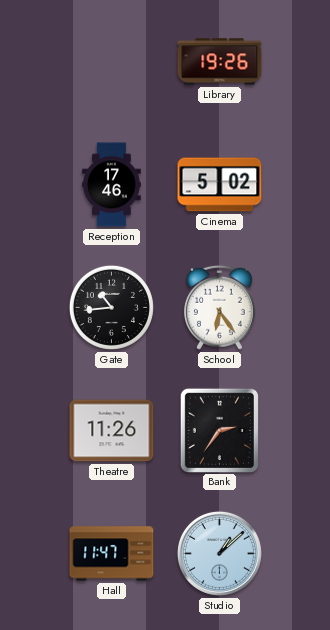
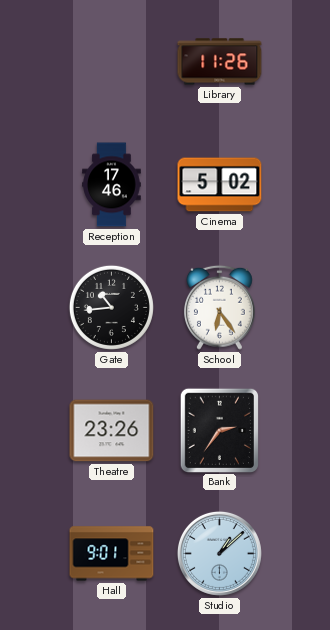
Library: 19:26 -> 11:26 (220, 62)
Theatre: 11:26 -> 23:26 (112, 431)
Hall: 11:47 -> 9:01 (112, 554)
